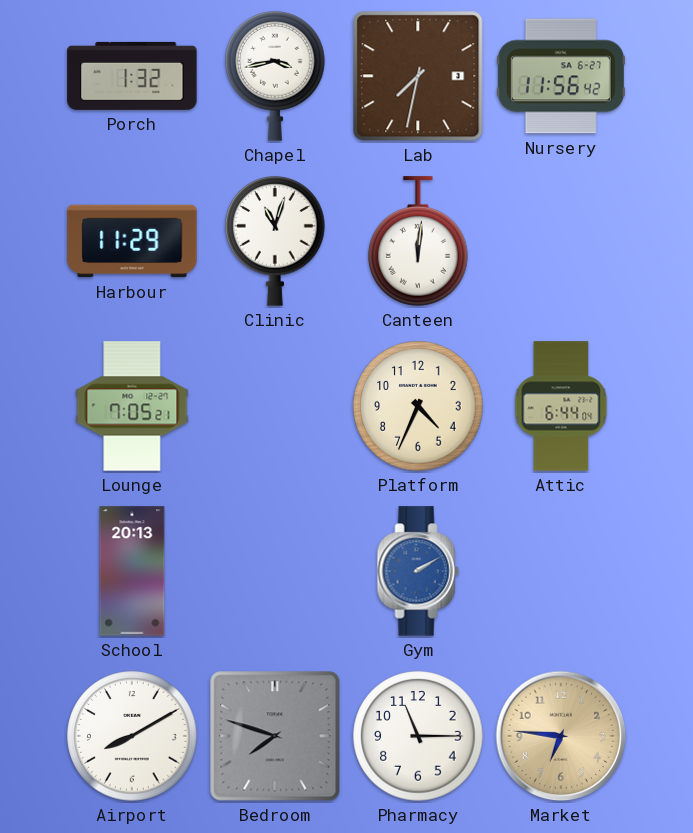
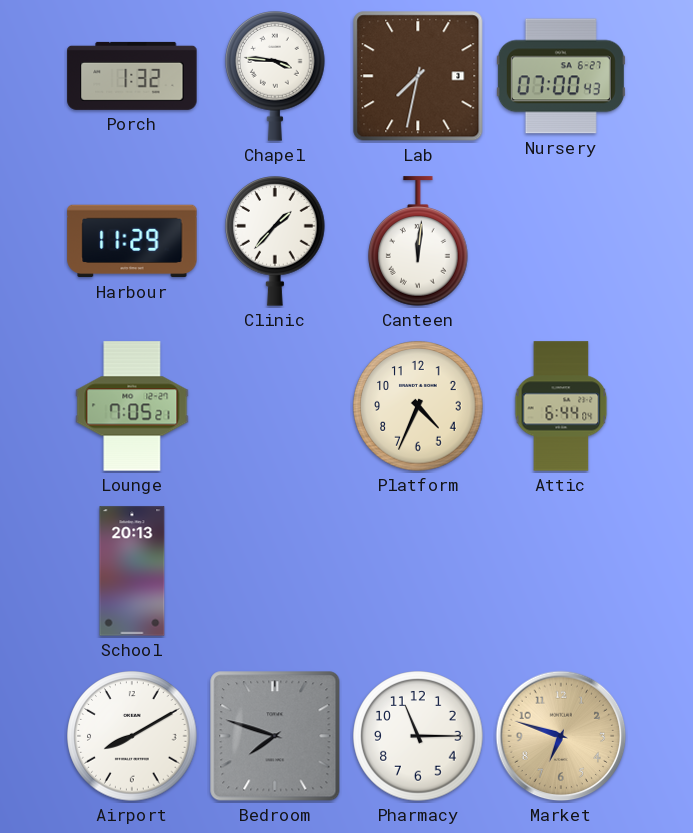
Chapel: 3:43 -> 3:46 (275, 76)
Nursery: 11:56 -> 07:00 (561, 76)
Clinic: 11:03 -> 1:37 (275, 241)
Gym: 2:10 -> none (418, 571)
Market: 6:46 -> 6:48 (561, 736)
